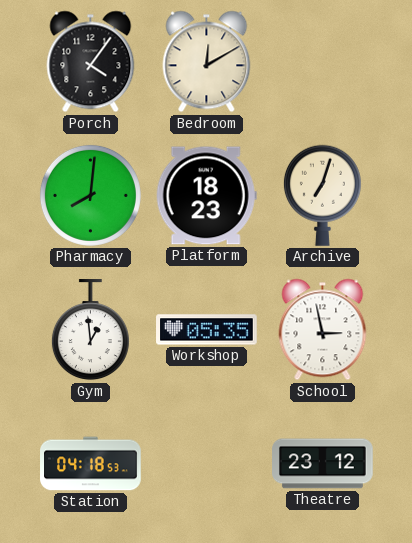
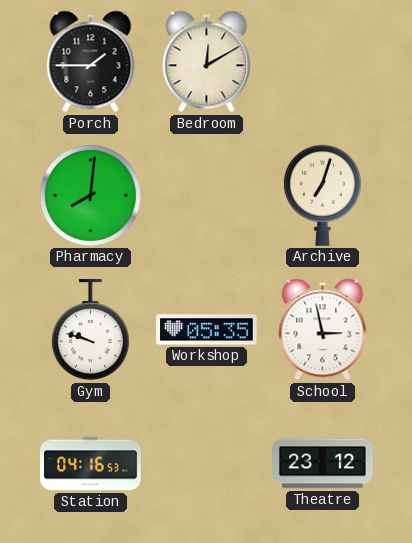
Porch: 4:06 -> 1:45 (91, 62)
Platform: 18:23 -> none (206, 196)
Gym: 12:59 -> 9:48 (90, 330)
Station: 04:18 -> 04:16 (91, 464)
